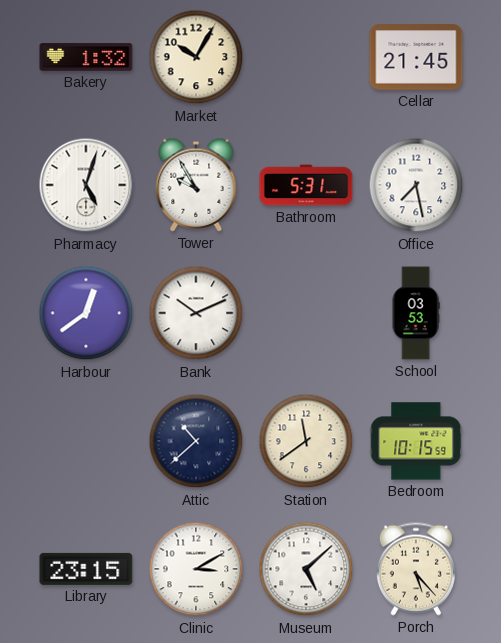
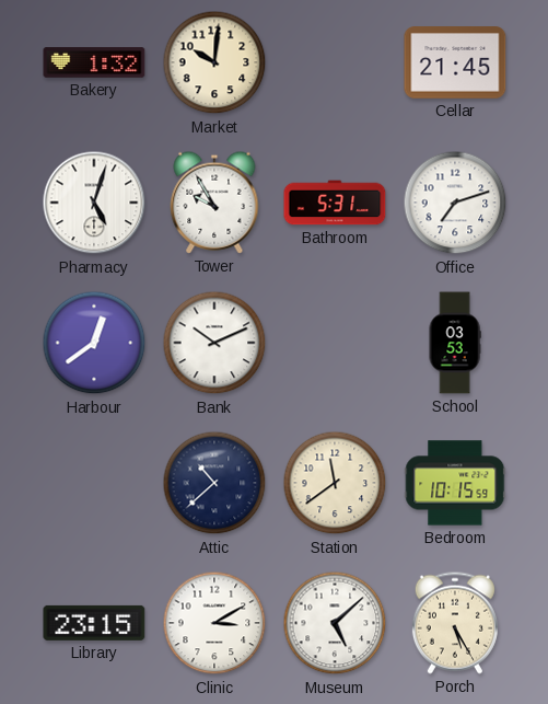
Market: 10:05 -> 10:01 (214, 62)
Office: 7:28 -> 7:12 (455, 203)
Porch: 5:23 -> 5:25 (455, 623)
